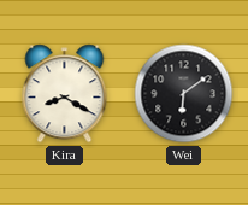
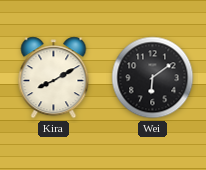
Kira: 8:20 -> 8:10 (54, 78)
